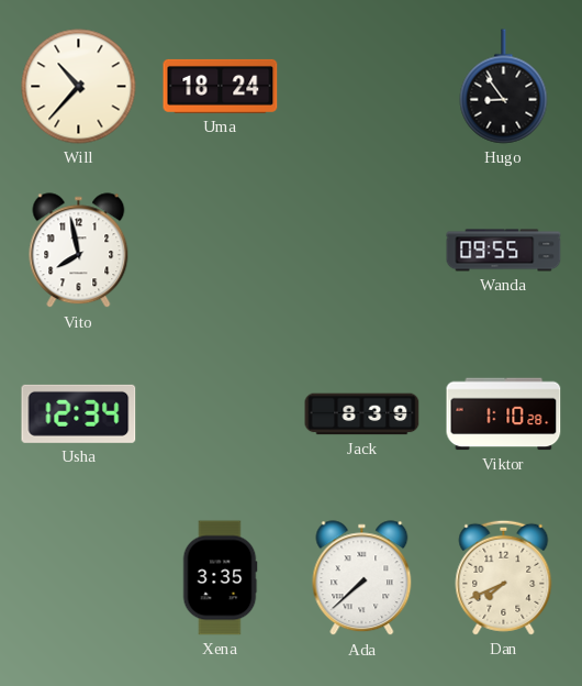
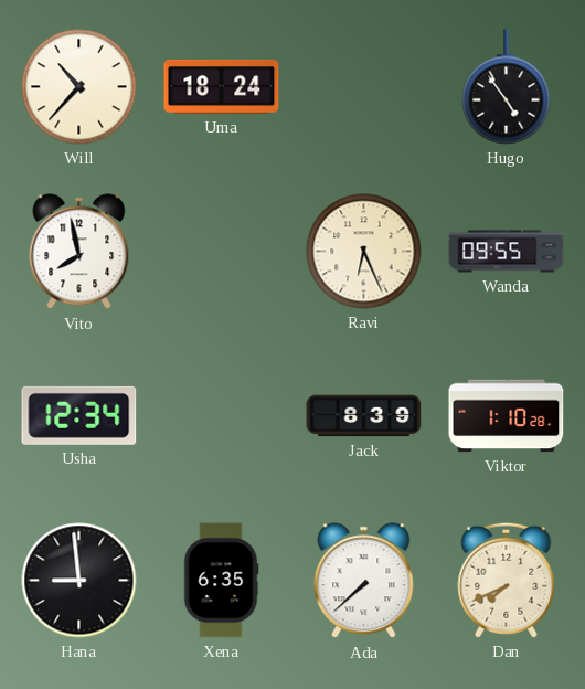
Hugo: 8:54 -> 4:54 (507, 87)
Ravi: none -> 6:26 (364, 252)
Hana: none -> 8:59 (79, 581)
Xena: 3:35 -> 6:35 (221, 581)
